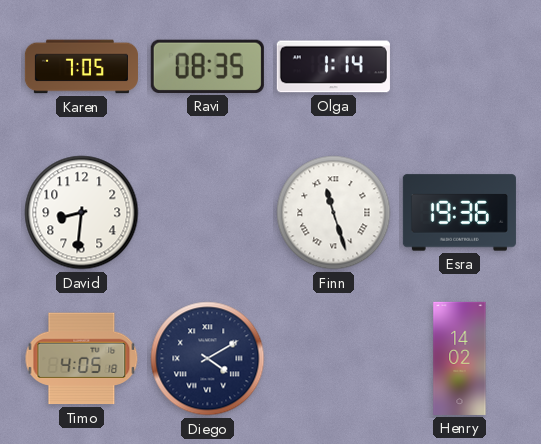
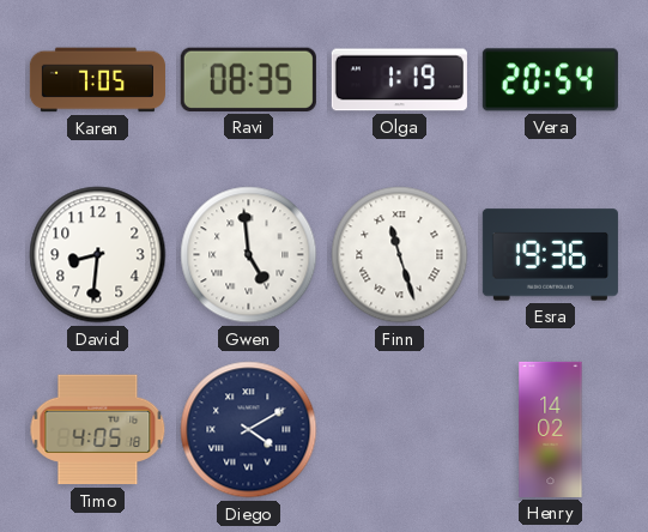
Olga: 1:14 -> 1:19 (399, 80)
Vera: none -> 20:54 (550, 80)
Gwen: none -> 4:59 (249, 255)
